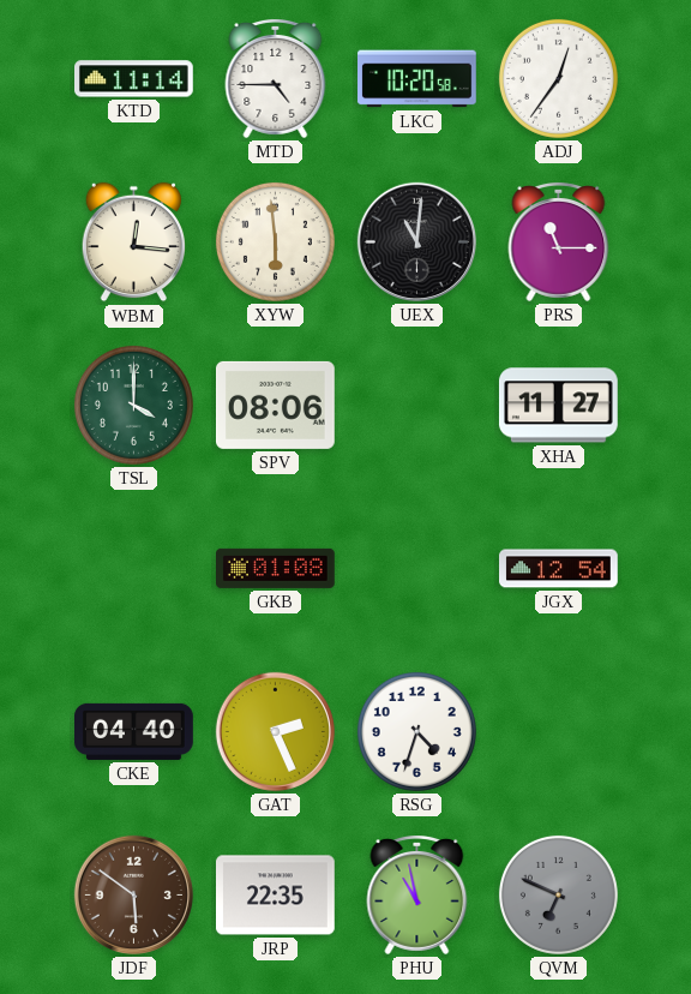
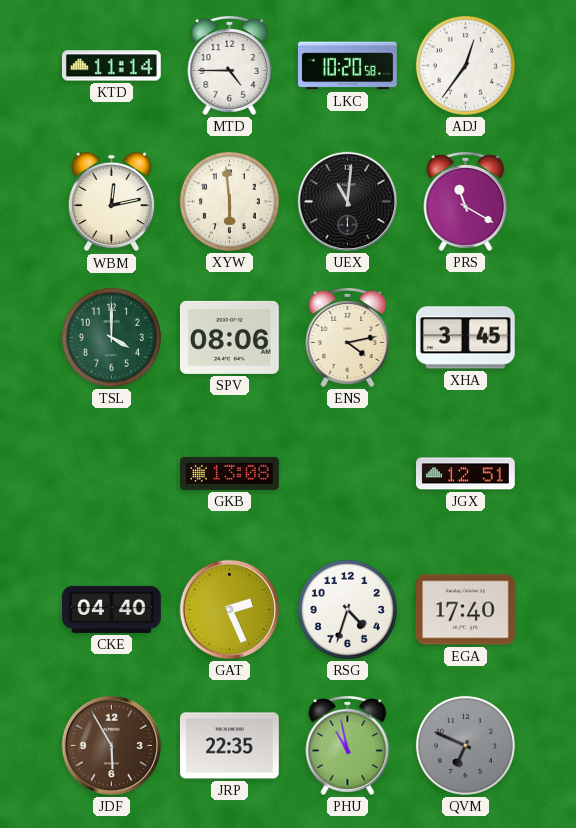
WBM: 12:16 -> 12:13 (111, 202)
PRS: 11:15 -> 11:20 (466, 202)
ENS: none -> 4:13 (348, 338)
XHA: 11:27 -> 3:45 (465, 338)
GKB: 01:08 -> 13:08 (230, 473)
JGX: 12:54 -> 12:51 (466, 474)
EGA: none -> 17:40 (466, 610)
JDF: 5:51 -> 5:55 (111, 745)
